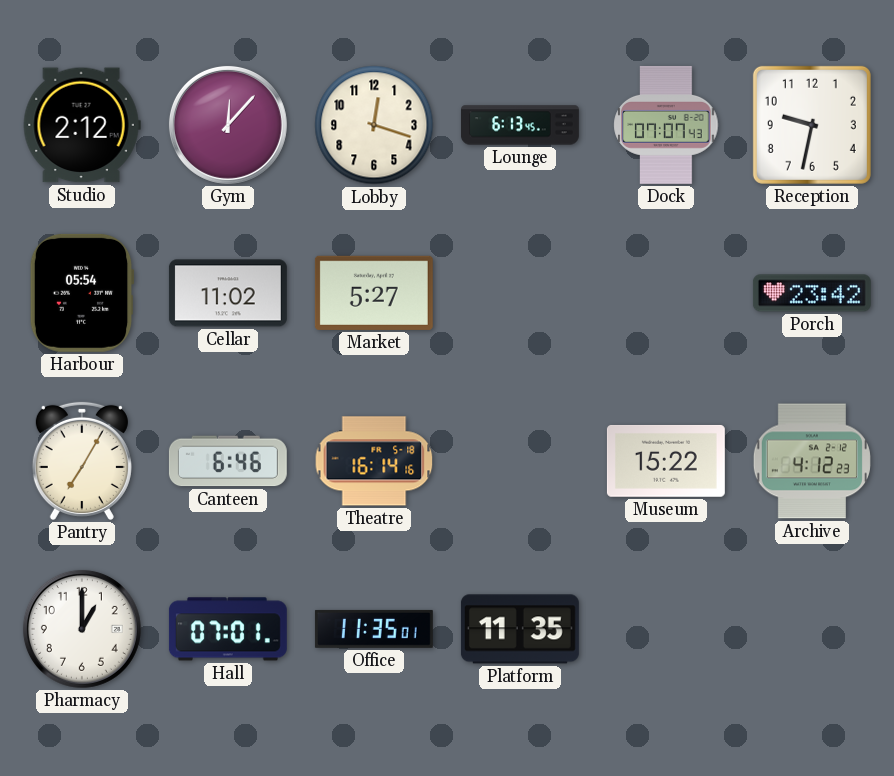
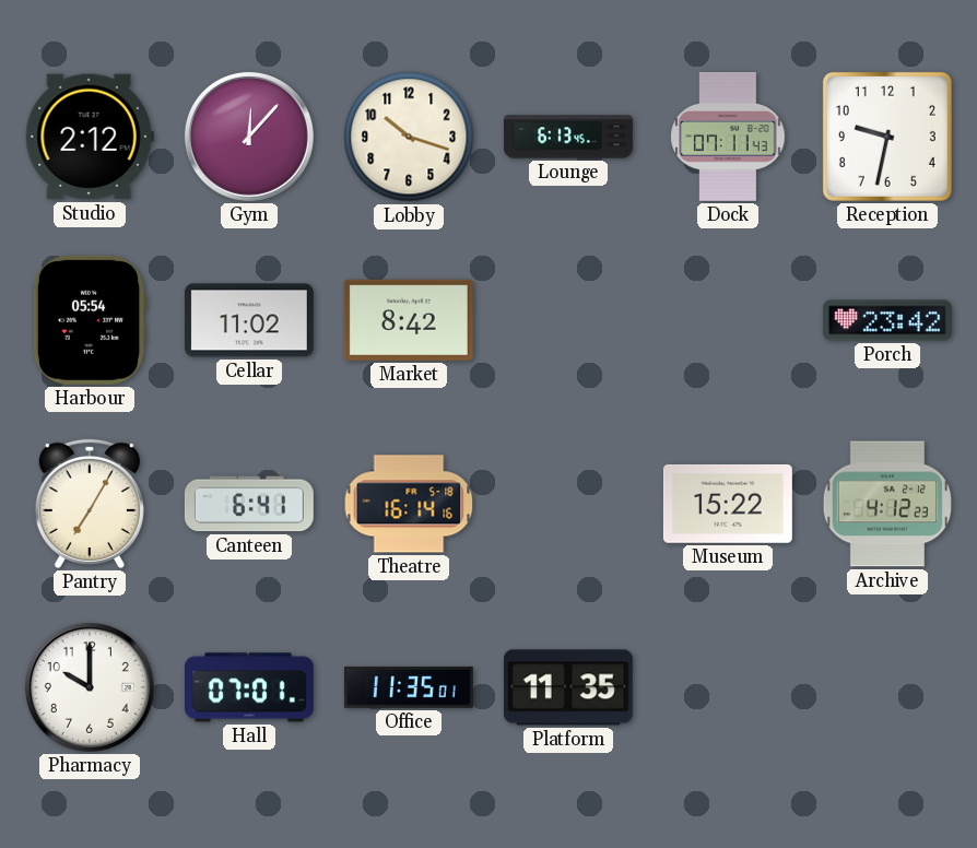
Lobby: 12:18 -> 10:18 (409, 137)
Dock: 07:07 -> 07:11 (728, 137)
Market: 5:27 -> 8:42 (409, 320)
Canteen: 6:46 -> 6:41 (249, 504)
Pharmacy: 1:00 -> 10:00 (90, 687)
